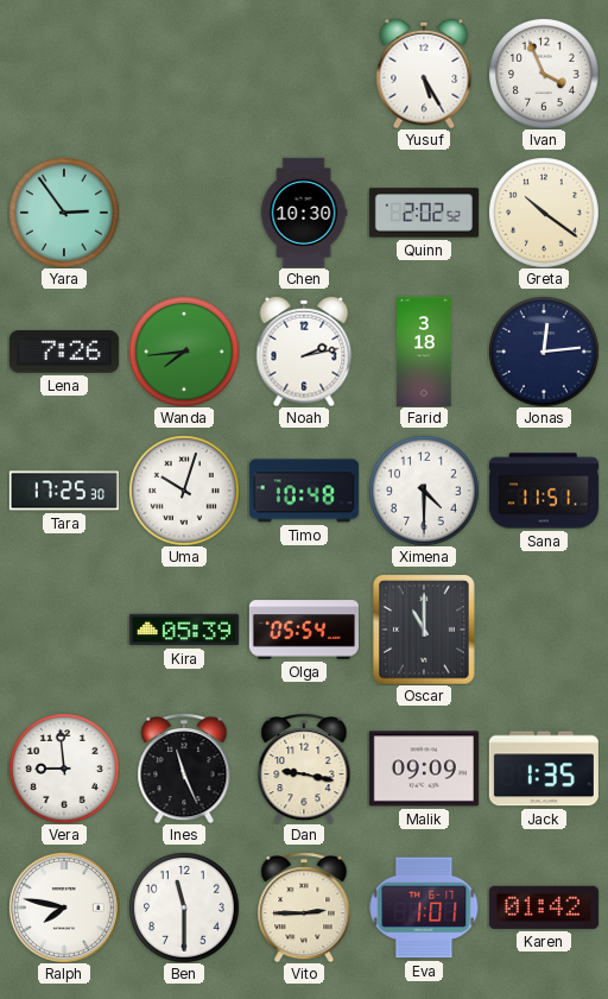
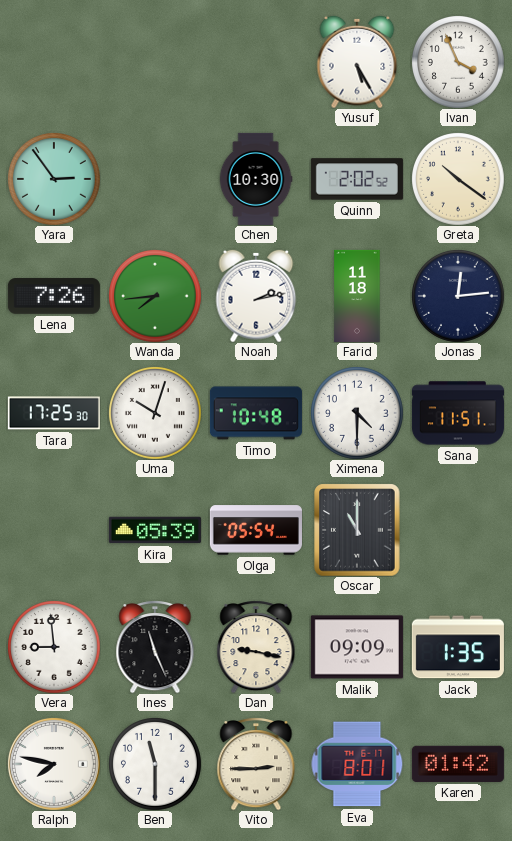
Farid: 3:18 -> 11:18 (357, 296)
Eva: 1:01 -> 8:01 (357, 764)
